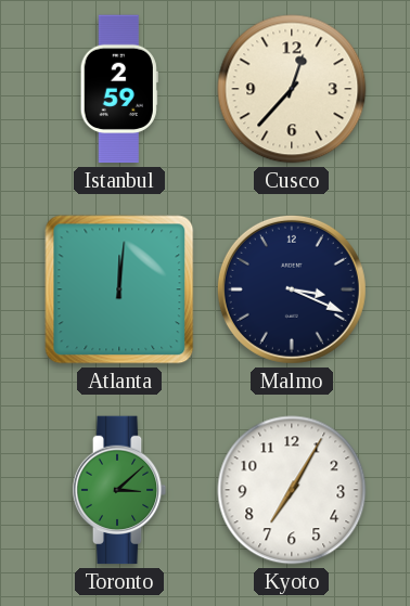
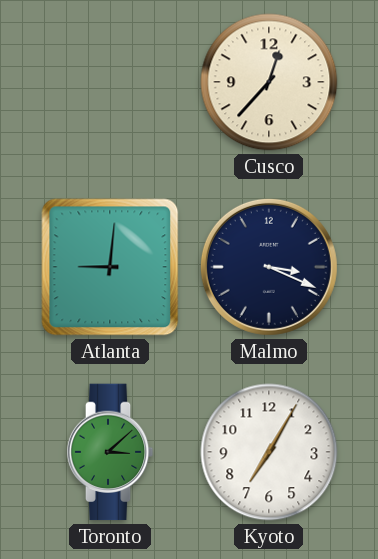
Istanbul: 2:59 -> none (119, 89)
Atlanta: 12:01 -> 9:01 (110, 267)
